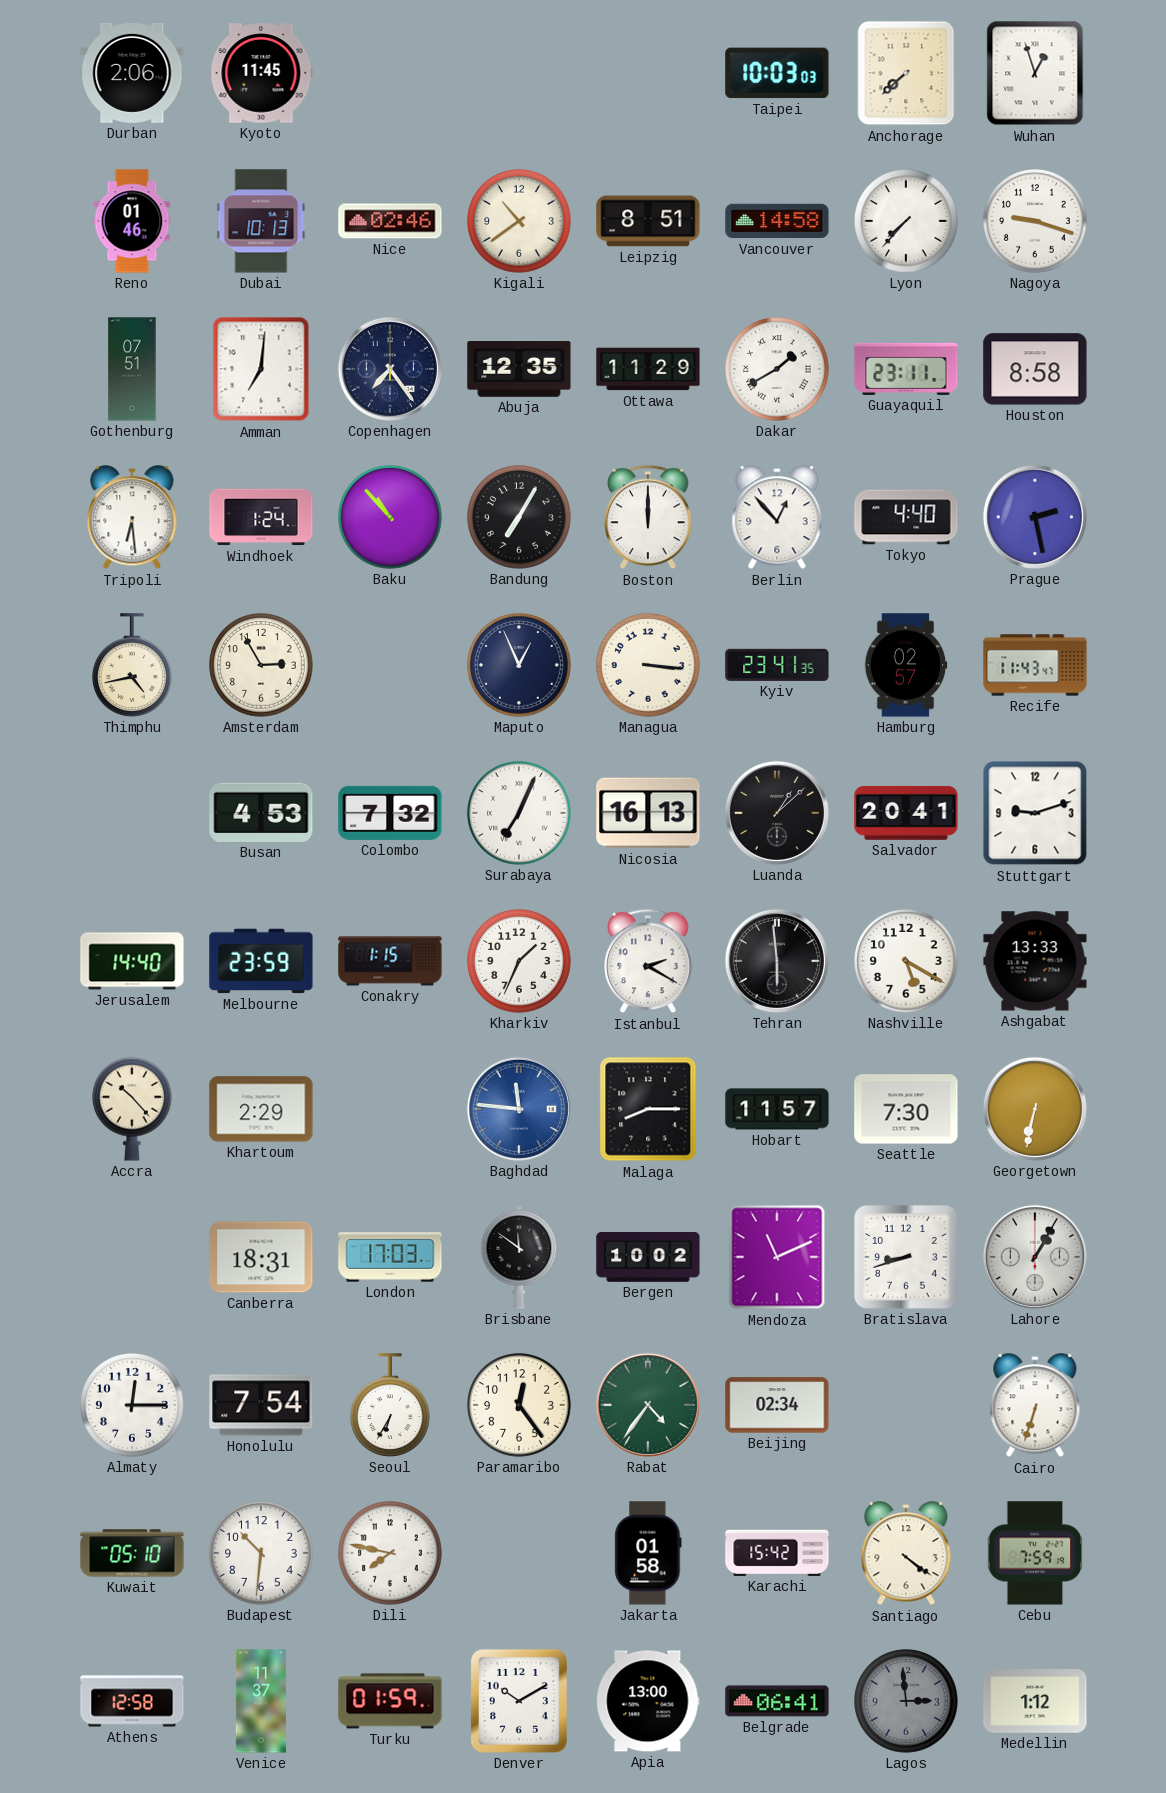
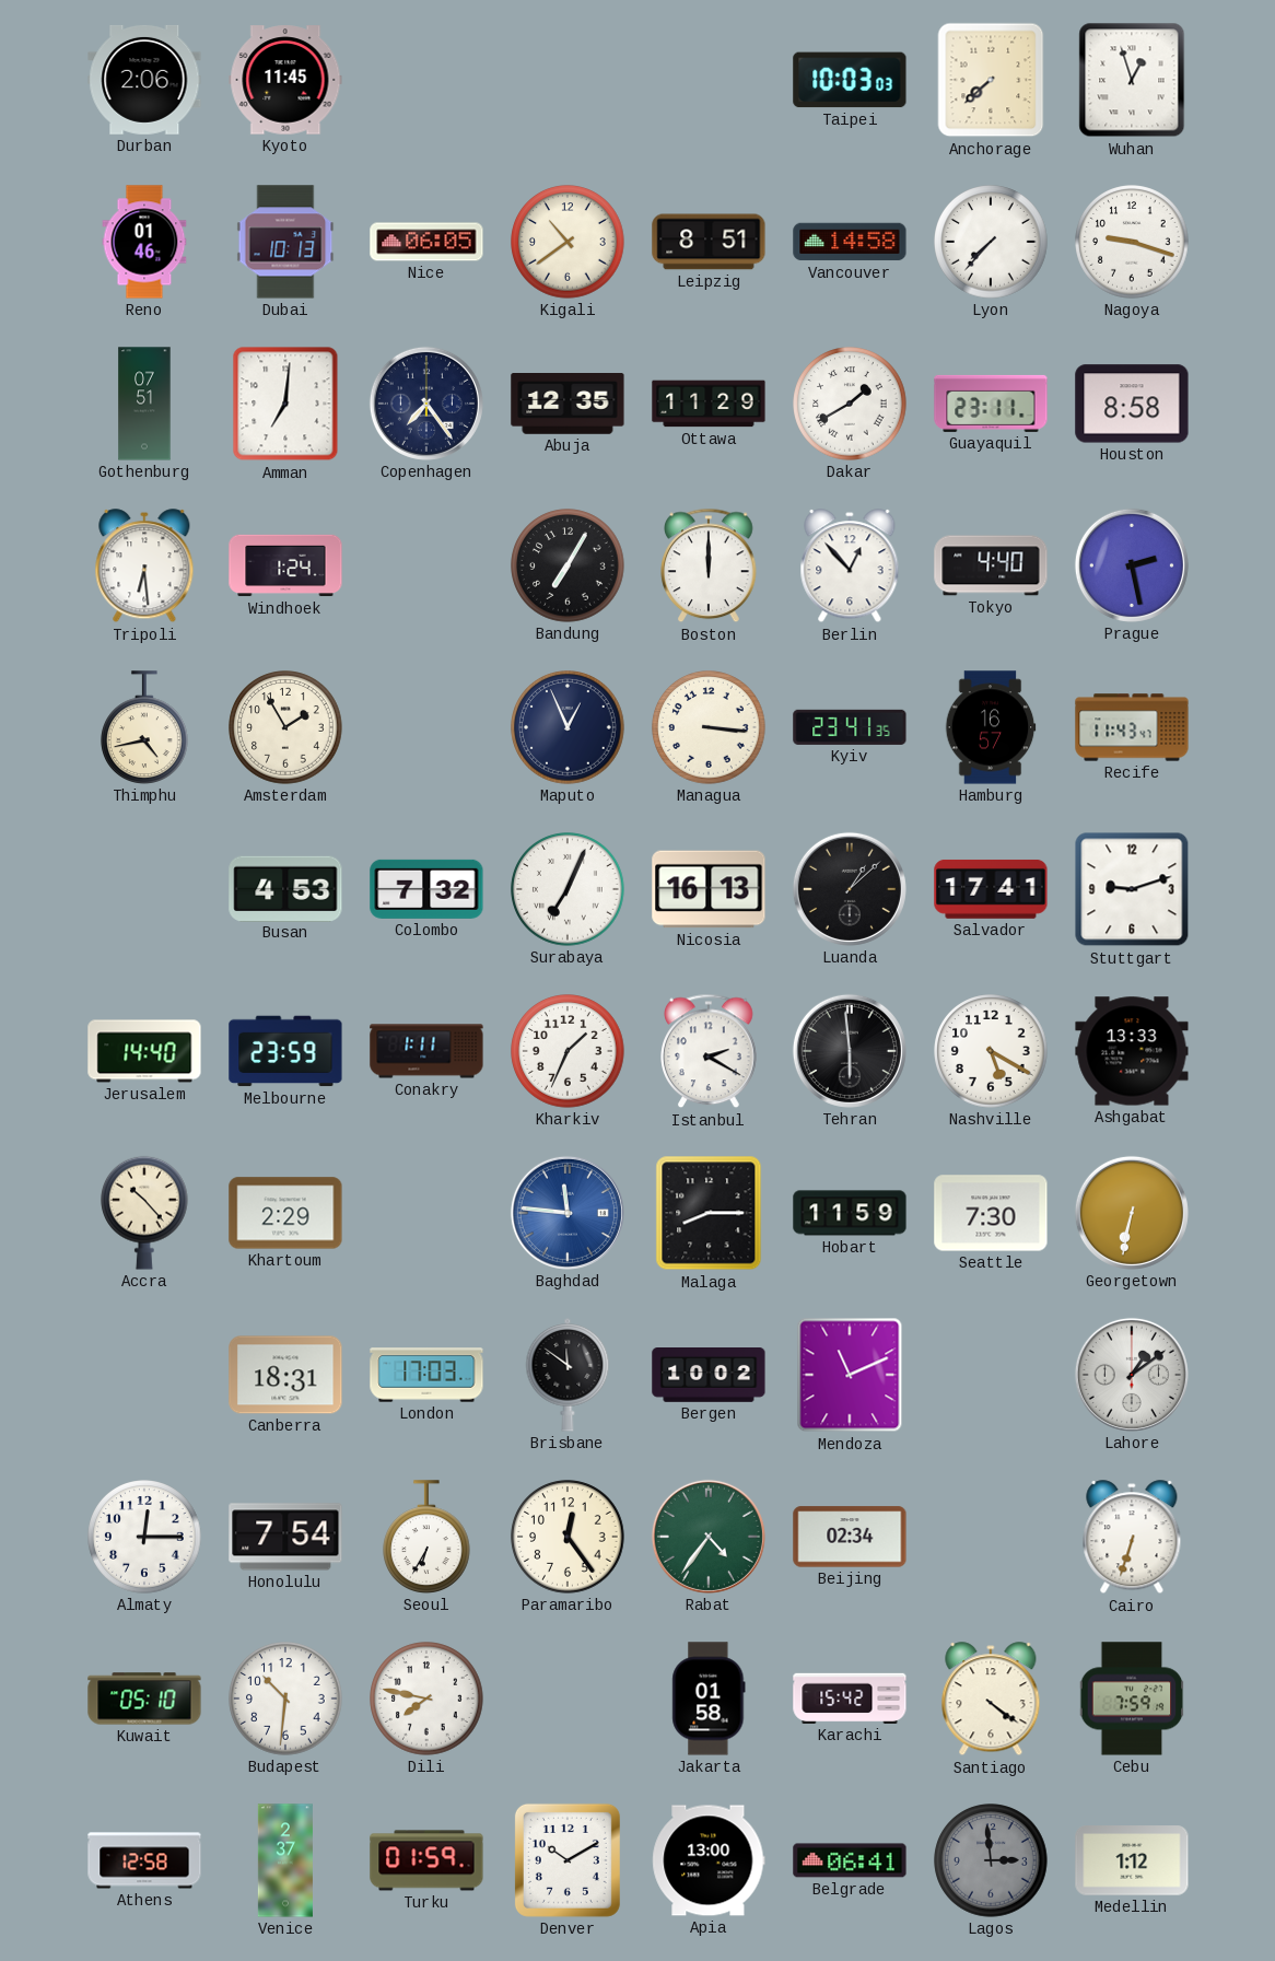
Nice: 02:46 -> 06:05 (426, 242)
Baku: 10:53 -> none (390, 517)
Amsterdam: 2:55 -> 1:55 (285, 727)
Hamburg: 02:57 -> 16:57 (991, 727)
Salvador: 20:41 -> 17:41 (991, 889)
Conakry: 1:15 -> 1:11 (426, 1051)
Hobart: 11:57 -> 11:59 (850, 1213)
Bratislava: 8:42 -> none (906, 1257)
Lahore: 1:05 -> 1:09 (1132, 1375)
Venice: 11:37 -> 2:37 (285, 1860)
